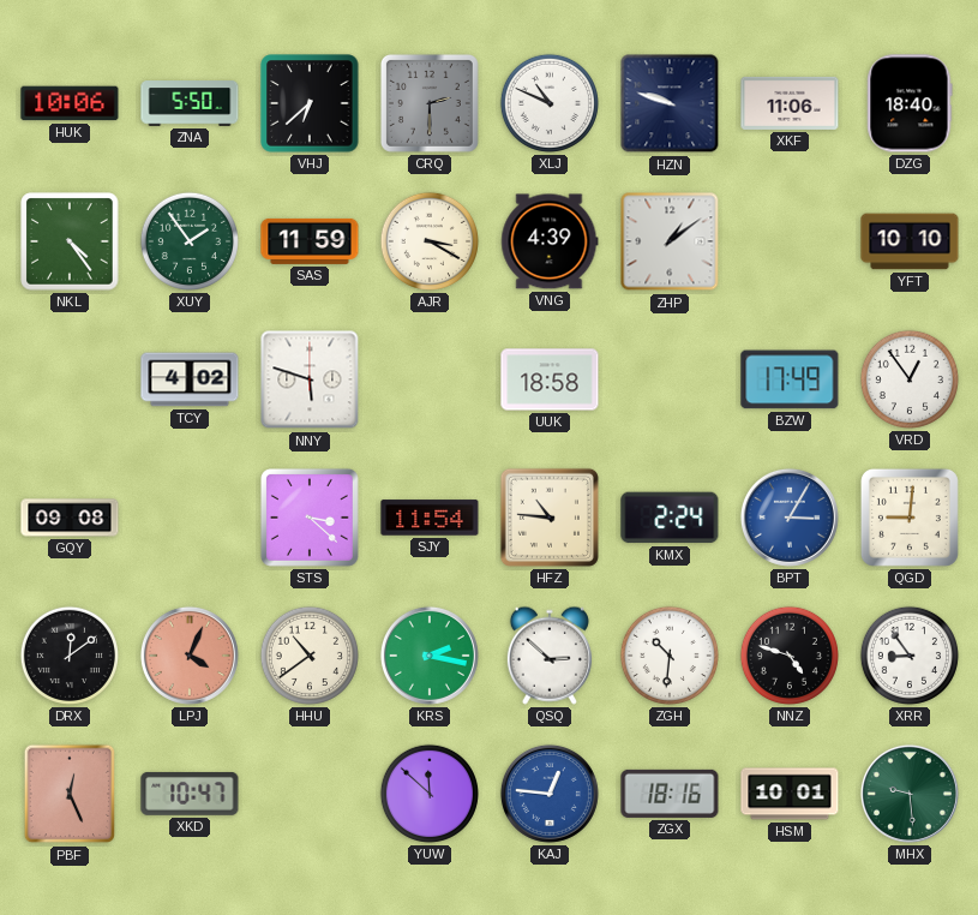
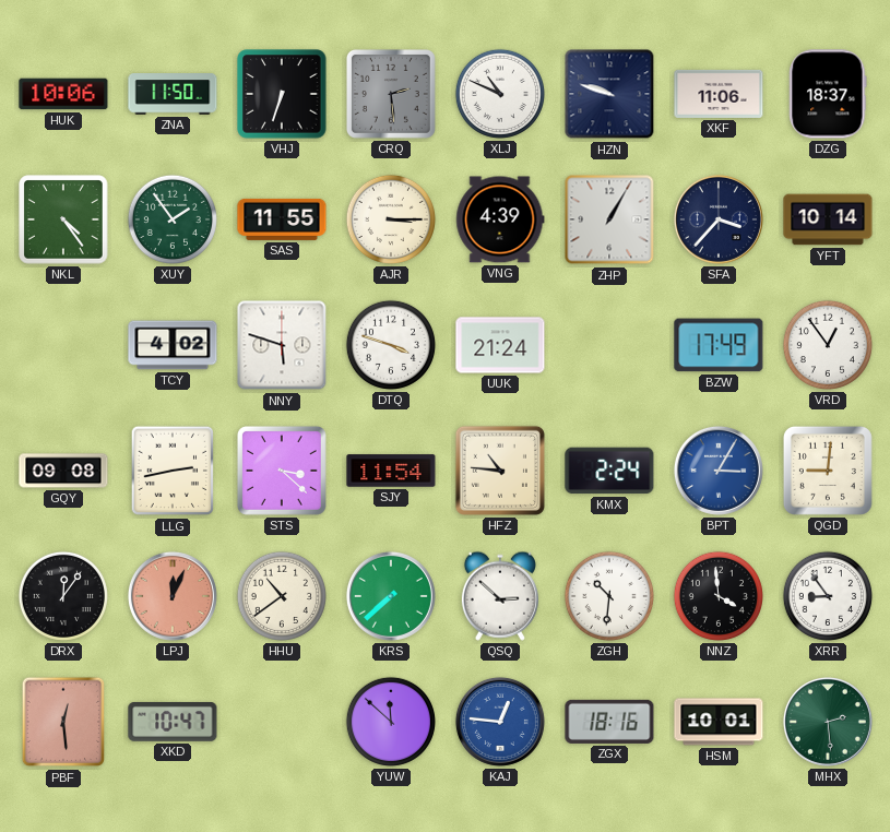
ZNA: 5:50 -> 11:50 (173, 94)
VHJ: 6:38 -> 6:33 (282, 94)
CRQ: 2:30 -> 2:29 (391, 94)
DZG: 18:40 -> 18:37 (828, 94)
SAS: 11:59 -> 11:55 (282, 219)
AJR: 3:20 -> 3:15 (391, 219)
ZHP: 1:09 -> 1:05 (609, 219)
SFA: none -> 3:37 (719, 219)
YFT: 10:10 -> 10:14 (828, 219)
DTQ: none -> 3:48 (391, 345)
UUK: 18:58 -> 21:24 (500, 345)
LLG: none -> 2:43 (171, 471)
DRX: 12:09 -> 12:06 (63, 596)
LPJ: 4:04 -> 12:04 (173, 596)
KRS: 2:17 -> 7:38 (391, 596)
NNZ: 4:48 -> 3:59 (719, 596)
PBF: 12:26 -> 12:29 (62, 722)
MHX: 9:29 -> 2:29 (828, 722)
